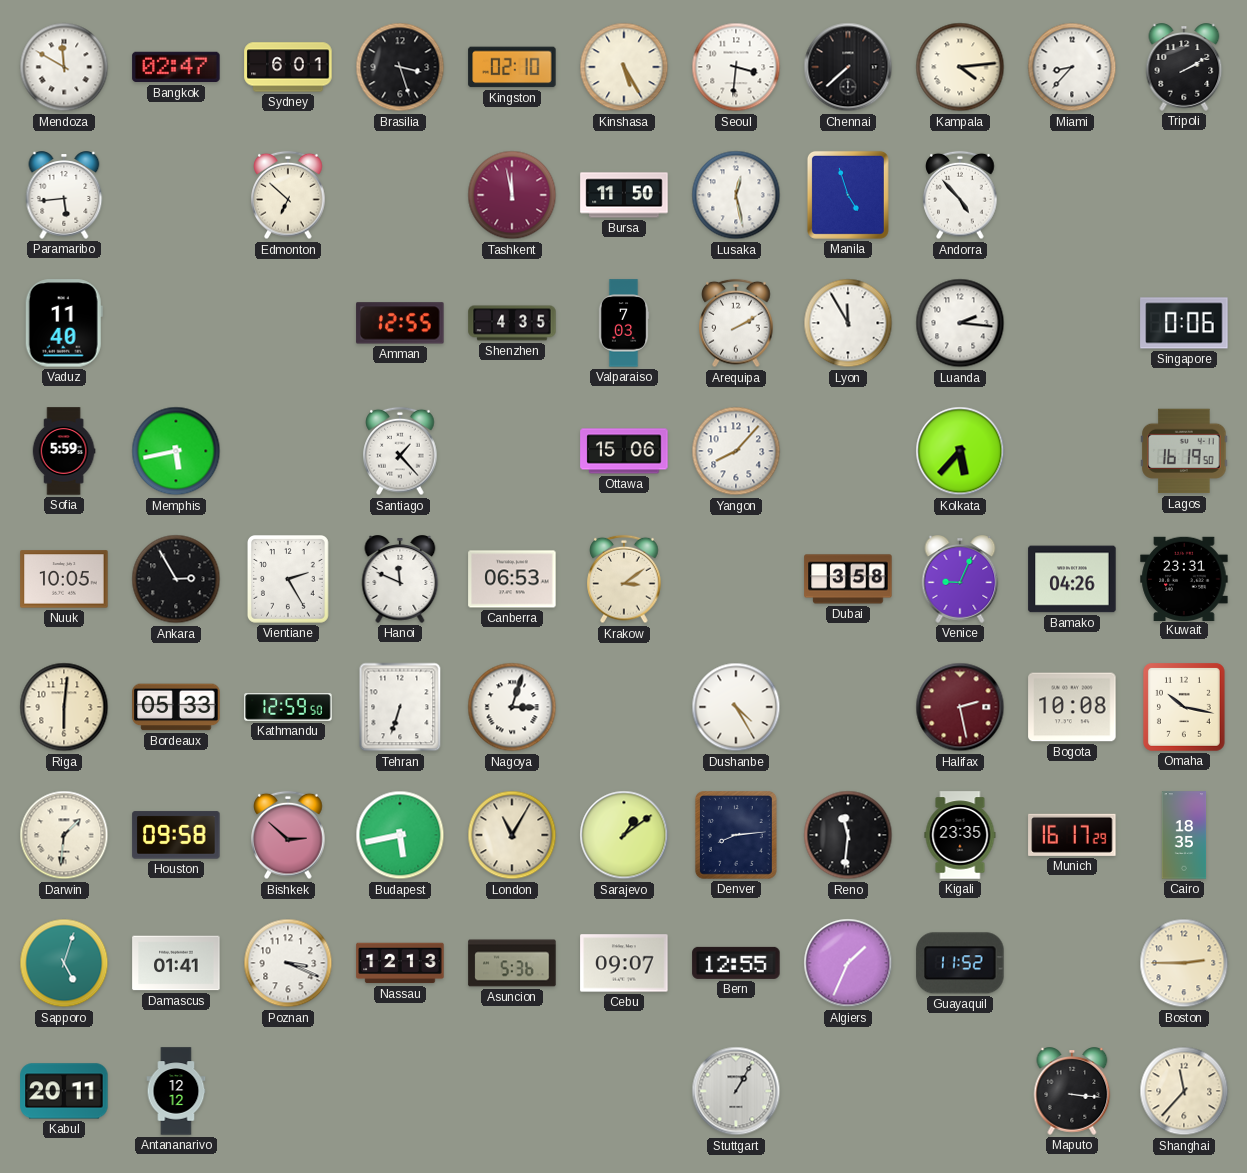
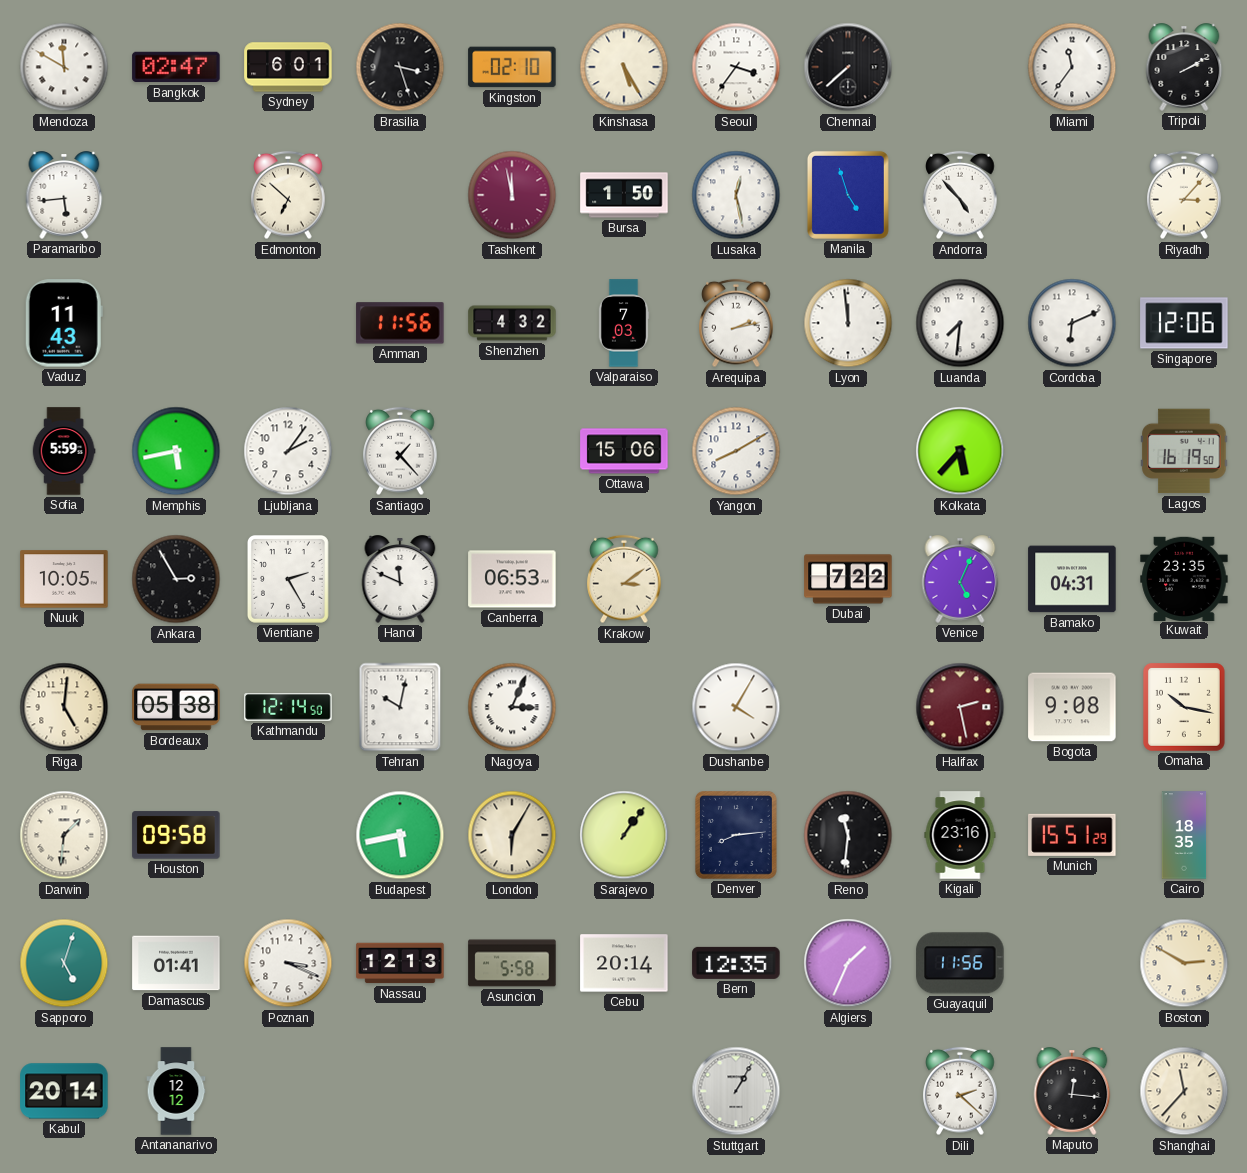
Seoul: 3:31 -> 3:36 (736, 67)
Kampala: 4:14 -> none (960, 67)
Miami: 8:37 -> 11:36 (1072, 67)
Bursa: 11:50 -> 1:50 (624, 195)
Riyadh: none -> 3:07 (1184, 195)
Vaduz: 11:40 -> 11:43 (64, 323)
Amman: 12:55 -> 11:56 (400, 323)
Shenzhen: 4:35 -> 4:32 (512, 323)
Arequipa: 2:10 -> 2:13 (736, 323)
Lyon: 11:55 -> 11:59 (848, 323)
Luanda: 2:16 -> 7:31 (960, 323)
Cordoba: none -> 6:11 (1072, 323)
Singapore: 0:06 -> 12:06 (1184, 323)
Ljubljana: none -> 2:06 (288, 451)
Yangon: 8:07 -> 8:10 (736, 451)
Dubai: 3:58 -> 7:22 (848, 579)
Venice: 9:04 -> 5:04 (960, 579)
Bamako: 04:26 -> 04:31 (1072, 579)
Kuwait: 23:31 -> 23:35 (1184, 578)
Riga: 6:01 -> 5:01 (64, 707)
Bordeaux: 05:33 -> 05:38 (176, 707)
Kathmandu: 12:59 -> 12:14 (288, 707)
Tehran: 6:33 -> 10:02 (400, 707)
Nagoya: 3:03 -> 3:04 (512, 707)
Dushanbe: 4:25 -> 4:05 (736, 707)
Bogota: 10:08 -> 9:08 (1072, 707)
Bishkek: 2:52 -> none (288, 835)
London: 11:05 -> 6:05 (512, 835)
Sarajevo: 1:09 -> 1:06 (624, 835)
Kigali: 23:35 -> 23:16 (960, 835)
Munich: 16:17 -> 15:51 (1072, 835)
Asuncion: 5:36 -> 5:58 (512, 963)
Cebu: 09:07 -> 20:14 (624, 963)
Bern: 12:55 -> 12:35 (736, 963)
Guayaquil: 11:52 -> 11:56 (960, 963)
Boston: 2:45 -> 2:50 (1184, 963)
Kabul: 20:11 -> 20:14 (64, 1091)
Dili: none -> 2:22 (960, 1091)
Maputo: 3:16 -> 12:16 (1072, 1091)
